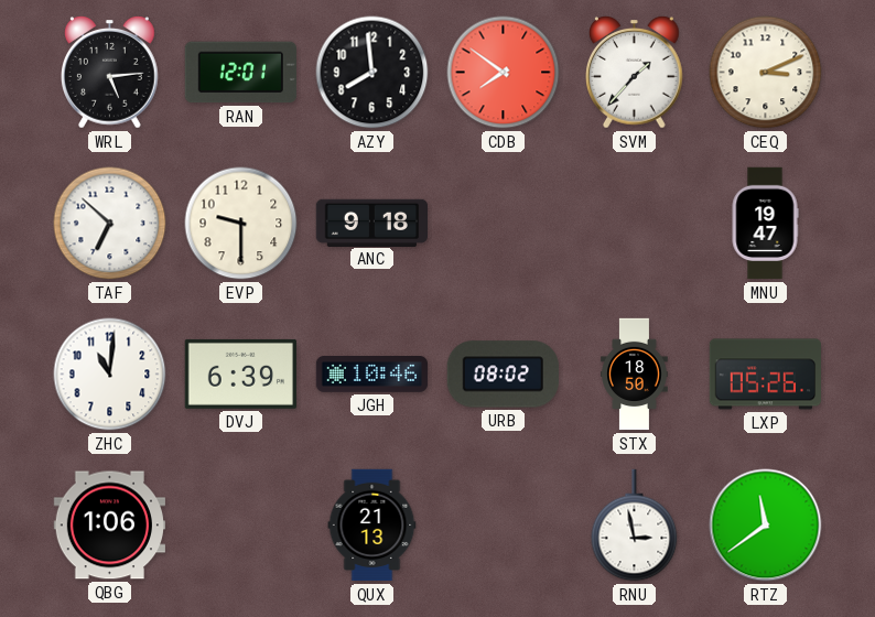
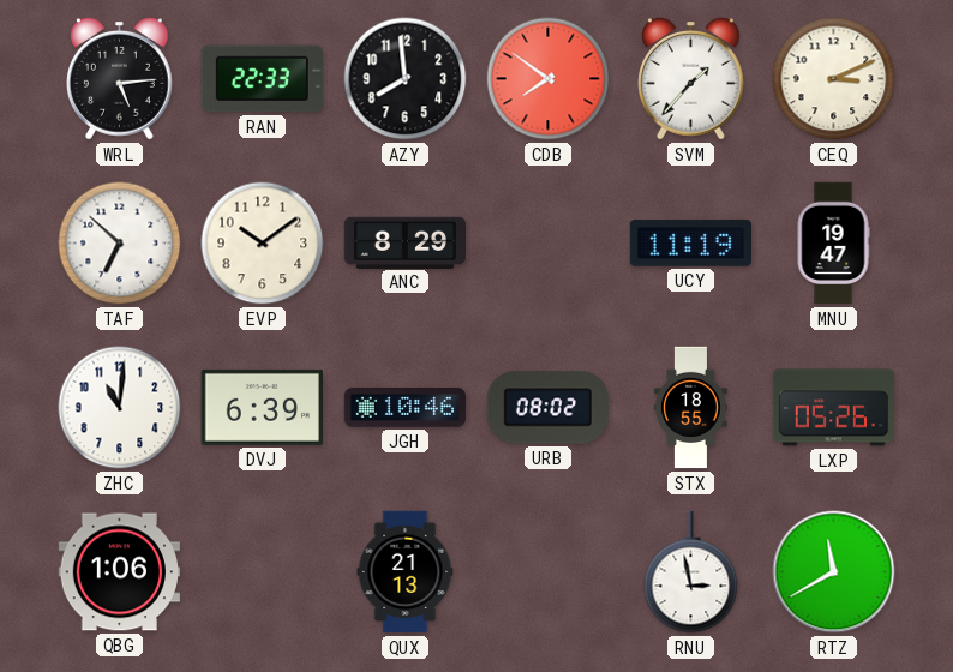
RAN: 12:01 -> 22:33 (262, 79)
EVP: 9:30 -> 10:09 (263, 244)
ANC: 9:18 -> 8:29 (406, 242)
UCY: none -> 11:19 (690, 244)
STX: 18:50 -> 18:55 (691, 408)
RTZ: 11:39 -> 11:40 (834, 572)
